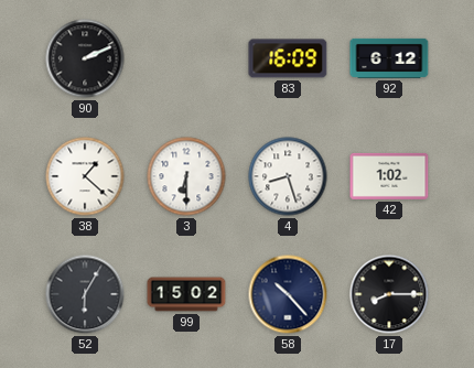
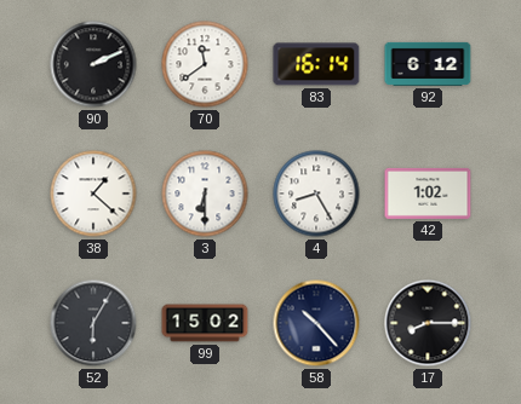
70: none -> 11:39 (205, 64)
83: 16:09 -> 16:14 (316, 64)
4: 8:27 -> 8:25 (316, 194)
